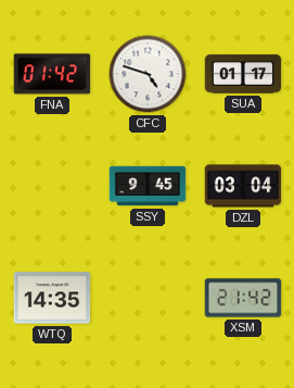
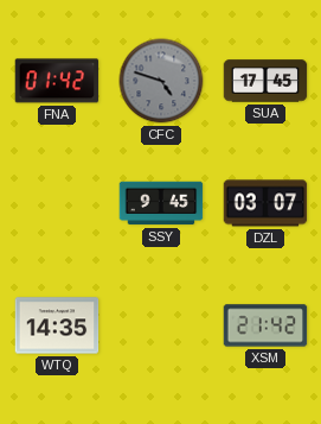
CFC dial: white -> grey (161, 81)
SUA: 01:17 -> 17:45 (265, 81)
DZL: 03:04 -> 03:07 (265, 203)
